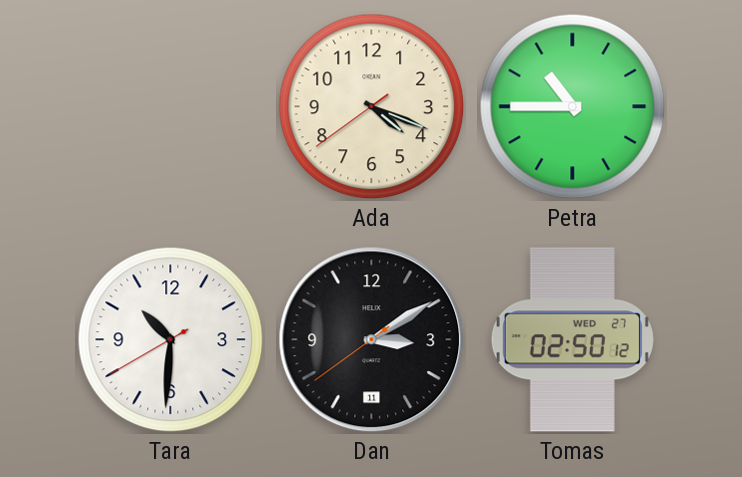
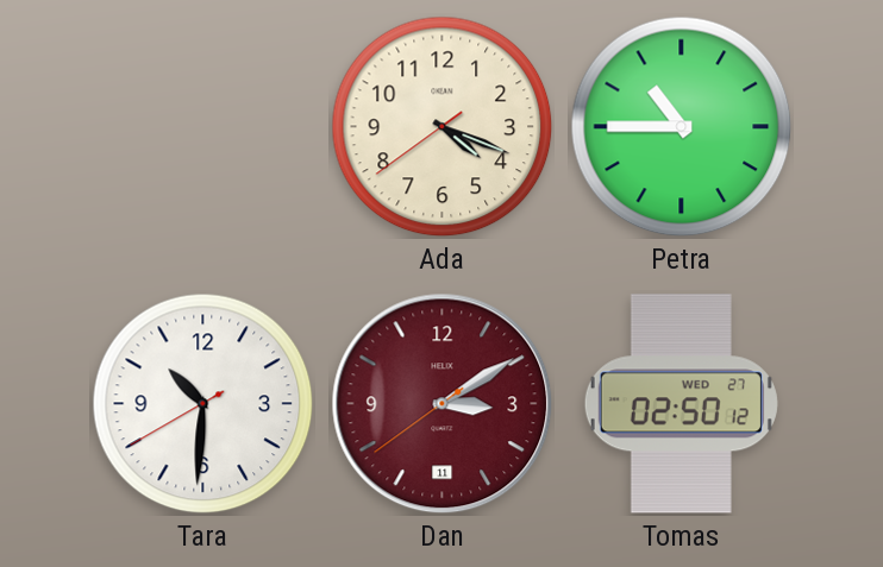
Dan dial: black -> burgundy (443, 404)
